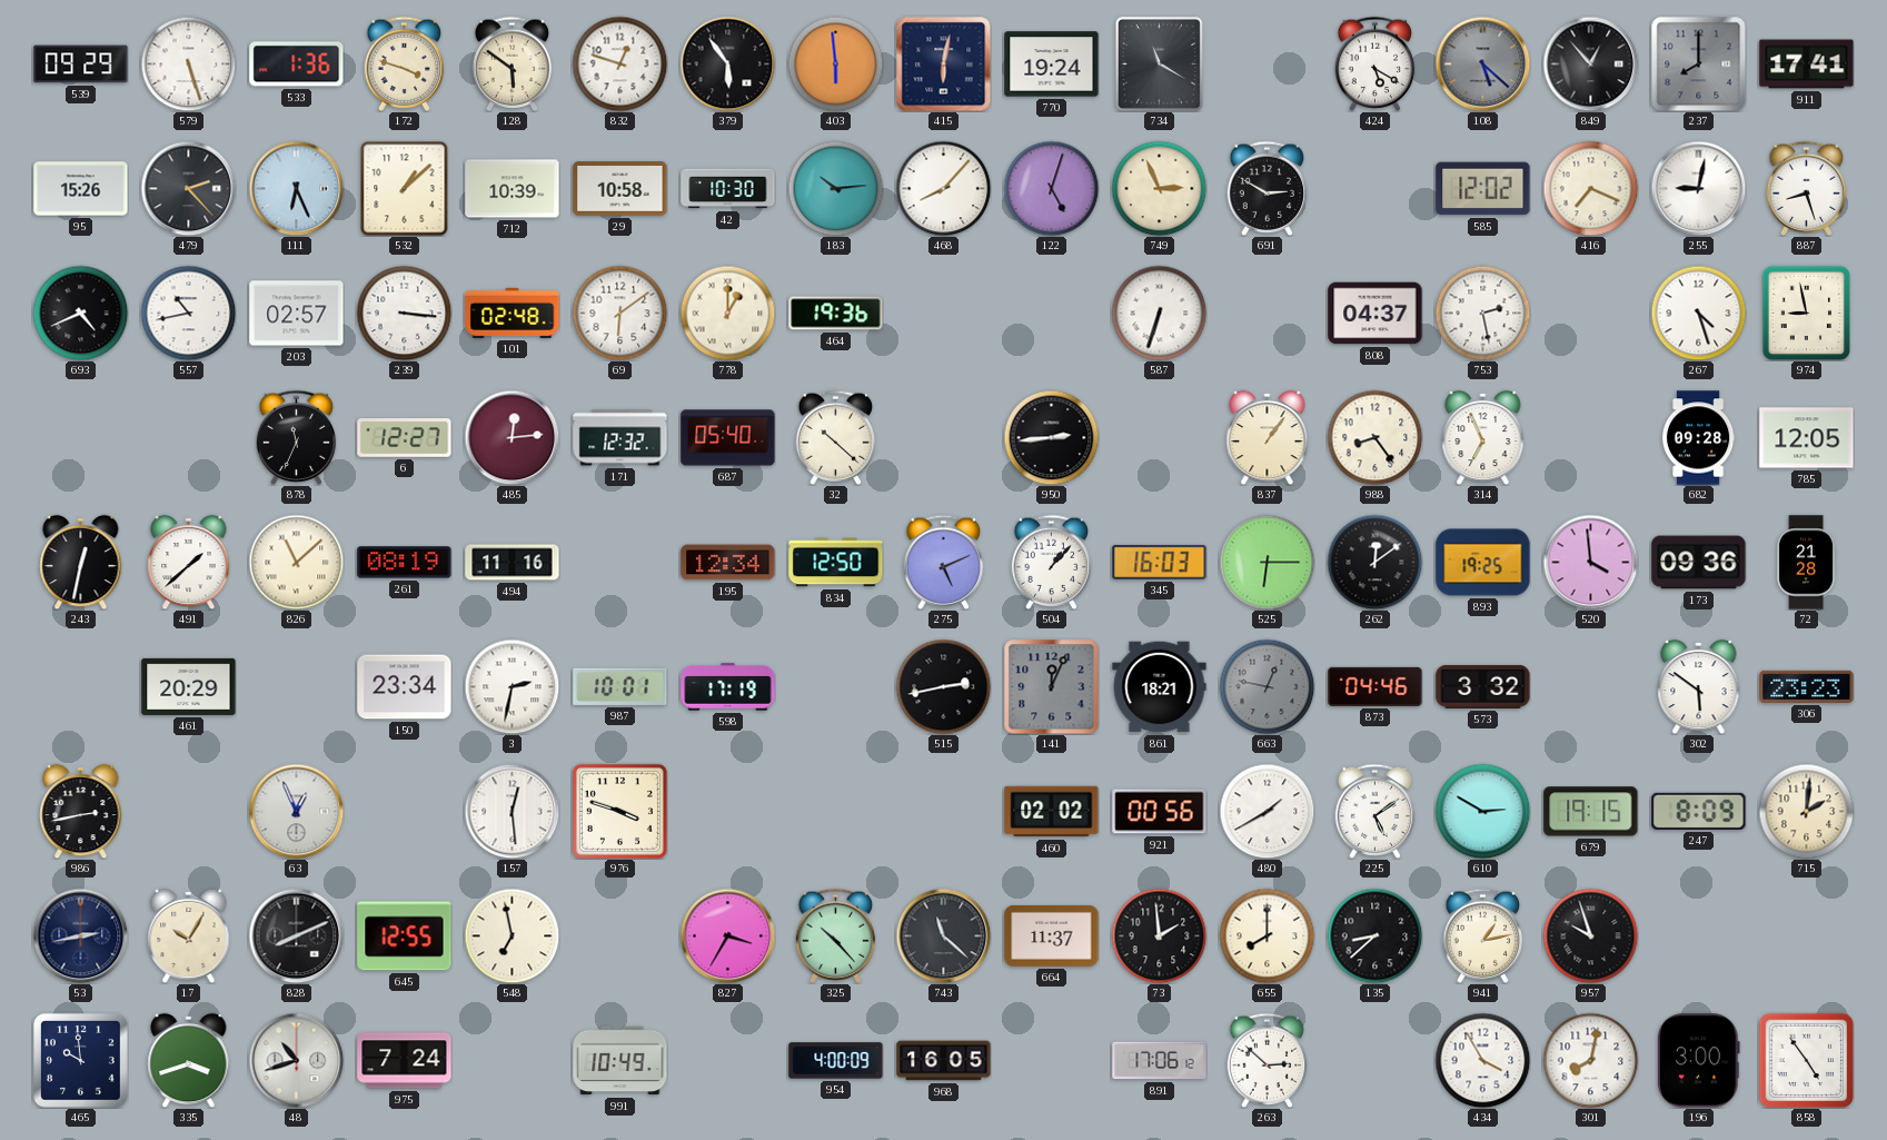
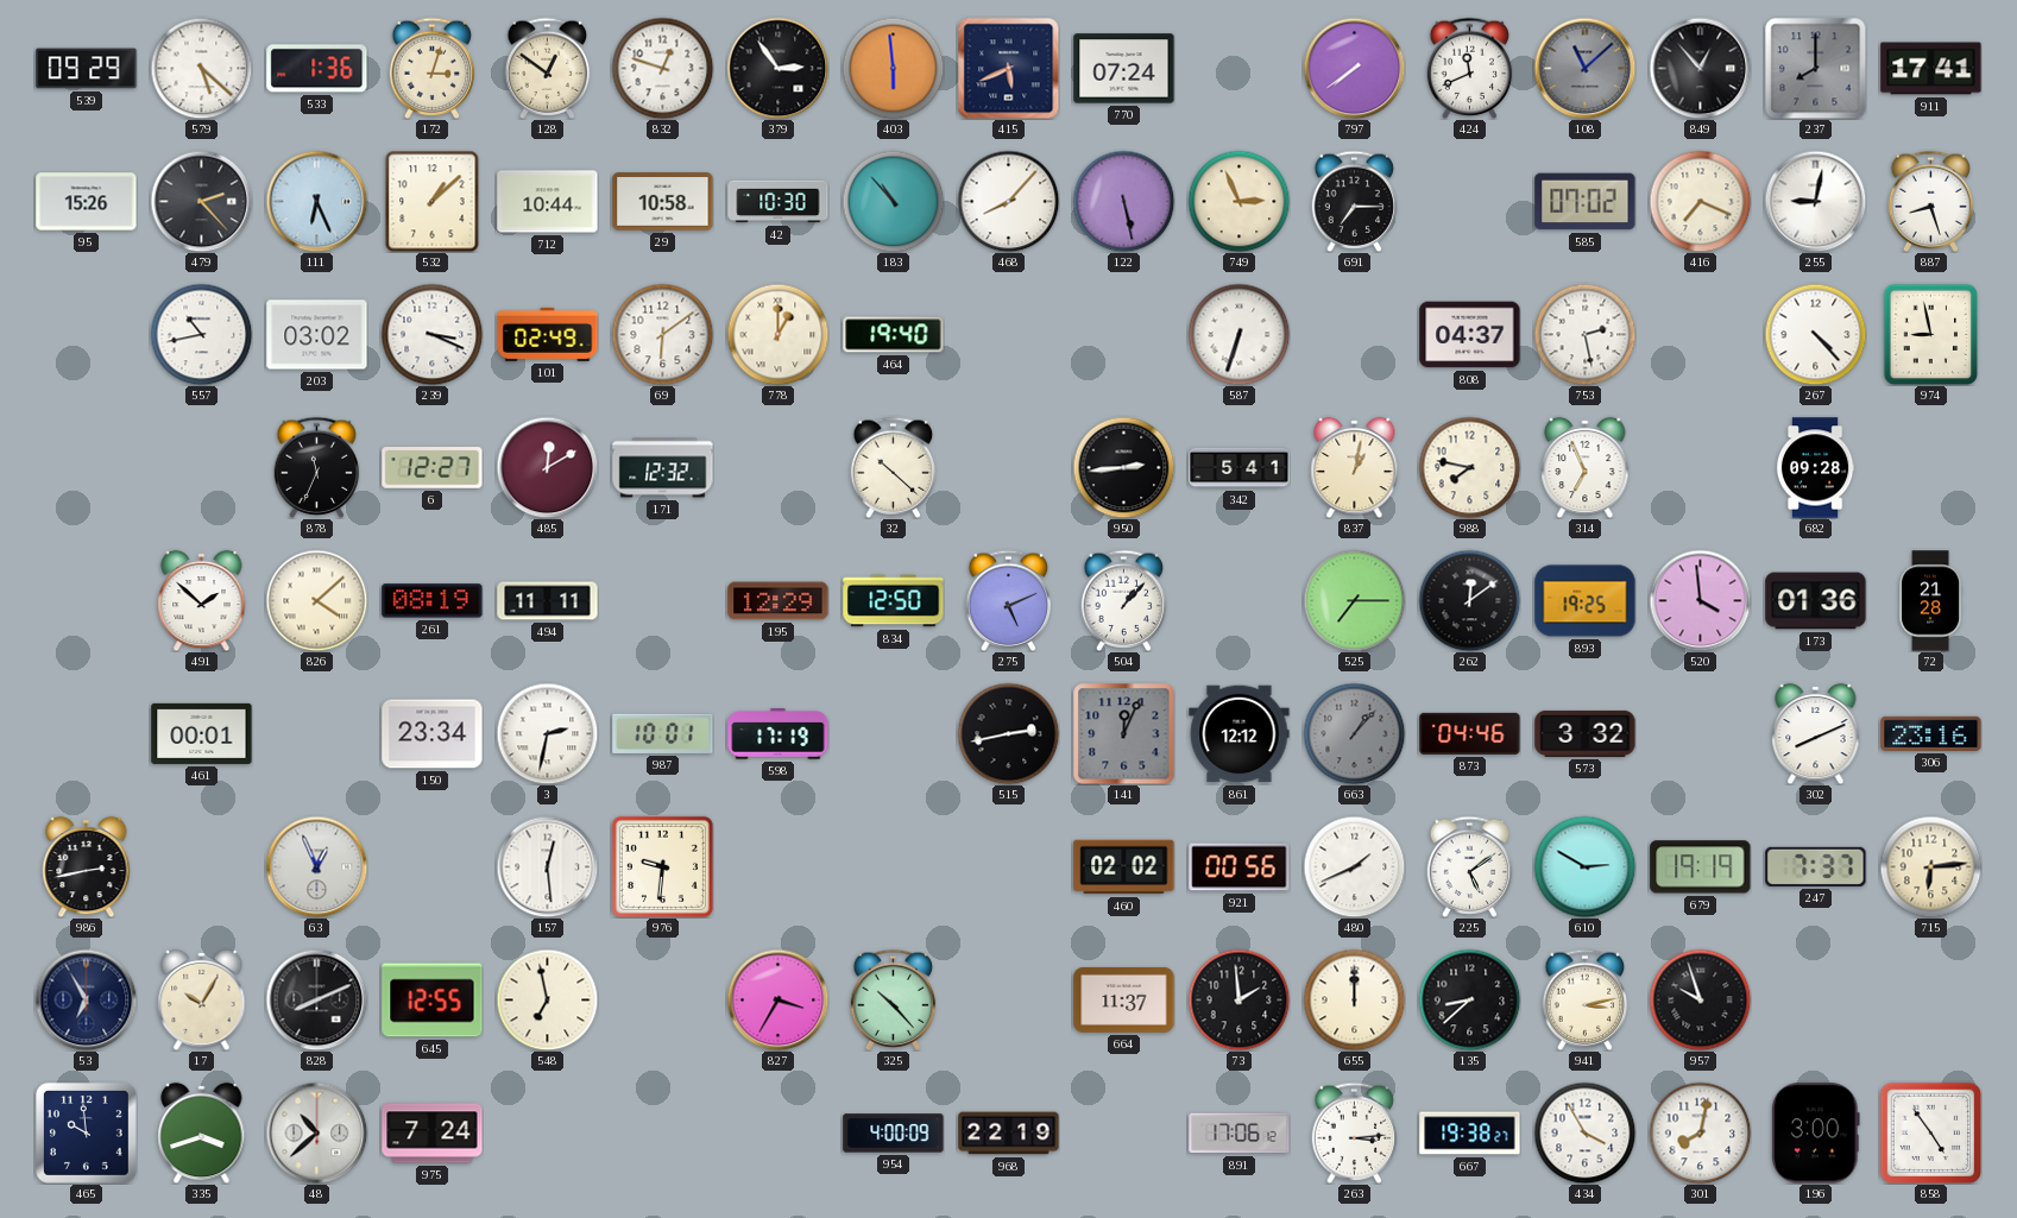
579: 5:27 -> 5:22 (201, 68)
172: 3:48 -> 3:03 (433, 68)
128: 5:51 -> 12:51 (548, 68)
379: 5:54 -> 2:54 (777, 68)
415: 6:02 -> 5:41 (1008, 68)
770: 19:24 -> 07:24 (1124, 69)
734: 11:20 -> none (1159, 63)
797: none -> 7:39 (1354, 68)
424: 5:20 -> 11:41 (1470, 68)
108: 5:22 -> 11:08 (1584, 68)
712: 10:39 -> 10:44 (548, 202)
183: 10:14 -> 10:53 (893, 201)
122: 5:03 -> 5:28 (1123, 201)
691: 2:50 -> 7:15 (1355, 201)
585: 12:02 -> 07:02 (1586, 202)
693: 4:41 -> none (80, 313)
203: 02:57 -> 03:02 (317, 335)
239: 3:16 -> 3:19 (431, 334)
101: 02:48 -> 02:49 (548, 334)
464: 19:36 -> 19:40 (894, 335)
267: 4:27 -> 4:23 (1815, 334)
485: 12:14 -> 12:10 (547, 467)
687: 05:40 -> none (728, 438)
342: none -> 5:41 (1240, 468)
837: 1:06 -> 1:02 (1355, 467)
988: 8:24 -> 7:47 (1469, 467)
785: 12:05 -> none (1807, 438)
243: 12:32 -> none (81, 562)
491: 1:38 -> 1:52 (202, 600)
826: 11:08 -> 4:08 (316, 600)
494: 11:16 -> 11:11 (548, 601)
195: 12:34 -> 12:29 (779, 601)
345: 16:03 -> none (1160, 562)
525: 6:15 -> 7:15 (1354, 600)
173: 09:36 -> 01:36 (1816, 601)
461: 20:29 -> 00:01 (202, 733)
861: 18:21 -> 12:12 (1240, 734)
663: 12:47 -> 1:07 (1354, 733)
302: 5:51 -> 8:11 (1816, 733)
306: 23:23 -> 23:16 (1931, 733)
976: 3:48 -> 9:31 (662, 866)
480: 1:40 -> 1:41 (1354, 866)
679: 19:15 -> 19:19 (1701, 867)
247: 8:09 -> 7:37 (1816, 866)
715: 2:01 -> 6:14 (1930, 866)
53: 2:43 -> 6:55 (86, 999)
743: 11:22 -> none (943, 935)
655: 8:00 -> 12:00 (1354, 999)
941: 1:13 -> 3:13 (1586, 999)
48: 10:42 -> 10:38 (316, 1132)
991: 10:49 -> none (620, 1061)
968: 16:05 -> 22:19 (1009, 1134)
263: 2:52 -> 3:14 (1355, 1132)
667: none -> 19:38 (1470, 1134)
